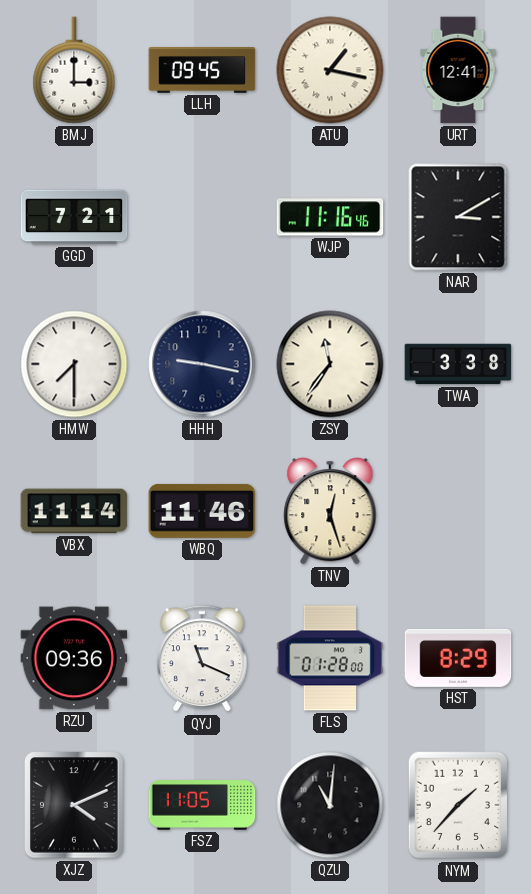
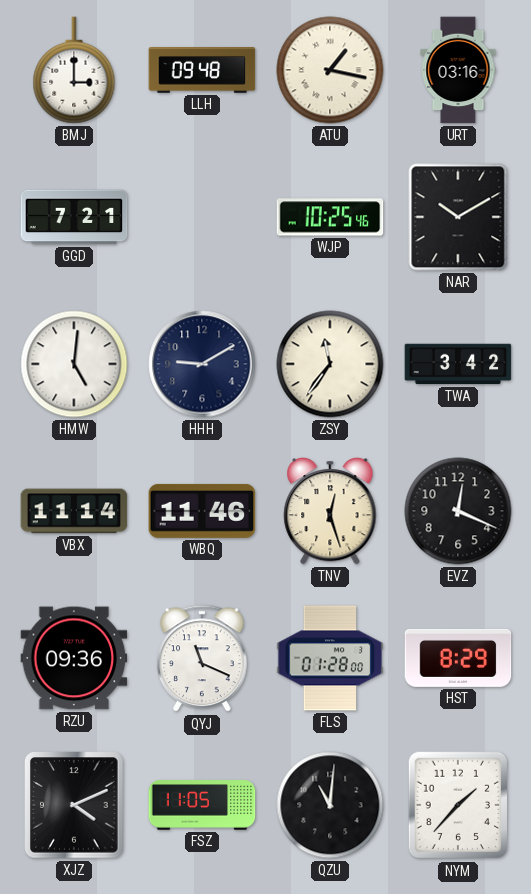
LLH: 09:45 -> 09:48 (202, 71)
URT: 12:41 -> 03:16 (458, 70)
WJP: 11:16 -> 10:25 (330, 217)
NAR: 3:10 -> 10:10 (458, 217)
HMW: 7:30 -> 5:01 (74, 364)
HHH: 9:17 -> 9:10 (202, 364)
TWA: 3:38 -> 3:42 (458, 364)
EVZ: none -> 12:19 (458, 511)
